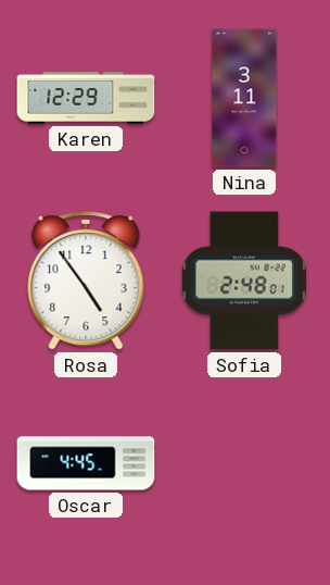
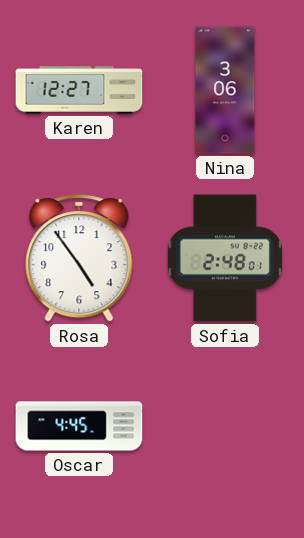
Karen: 12:29 -> 12:27 (79, 90)
Nina: 3:11 -> 3:06 (225, 90)
